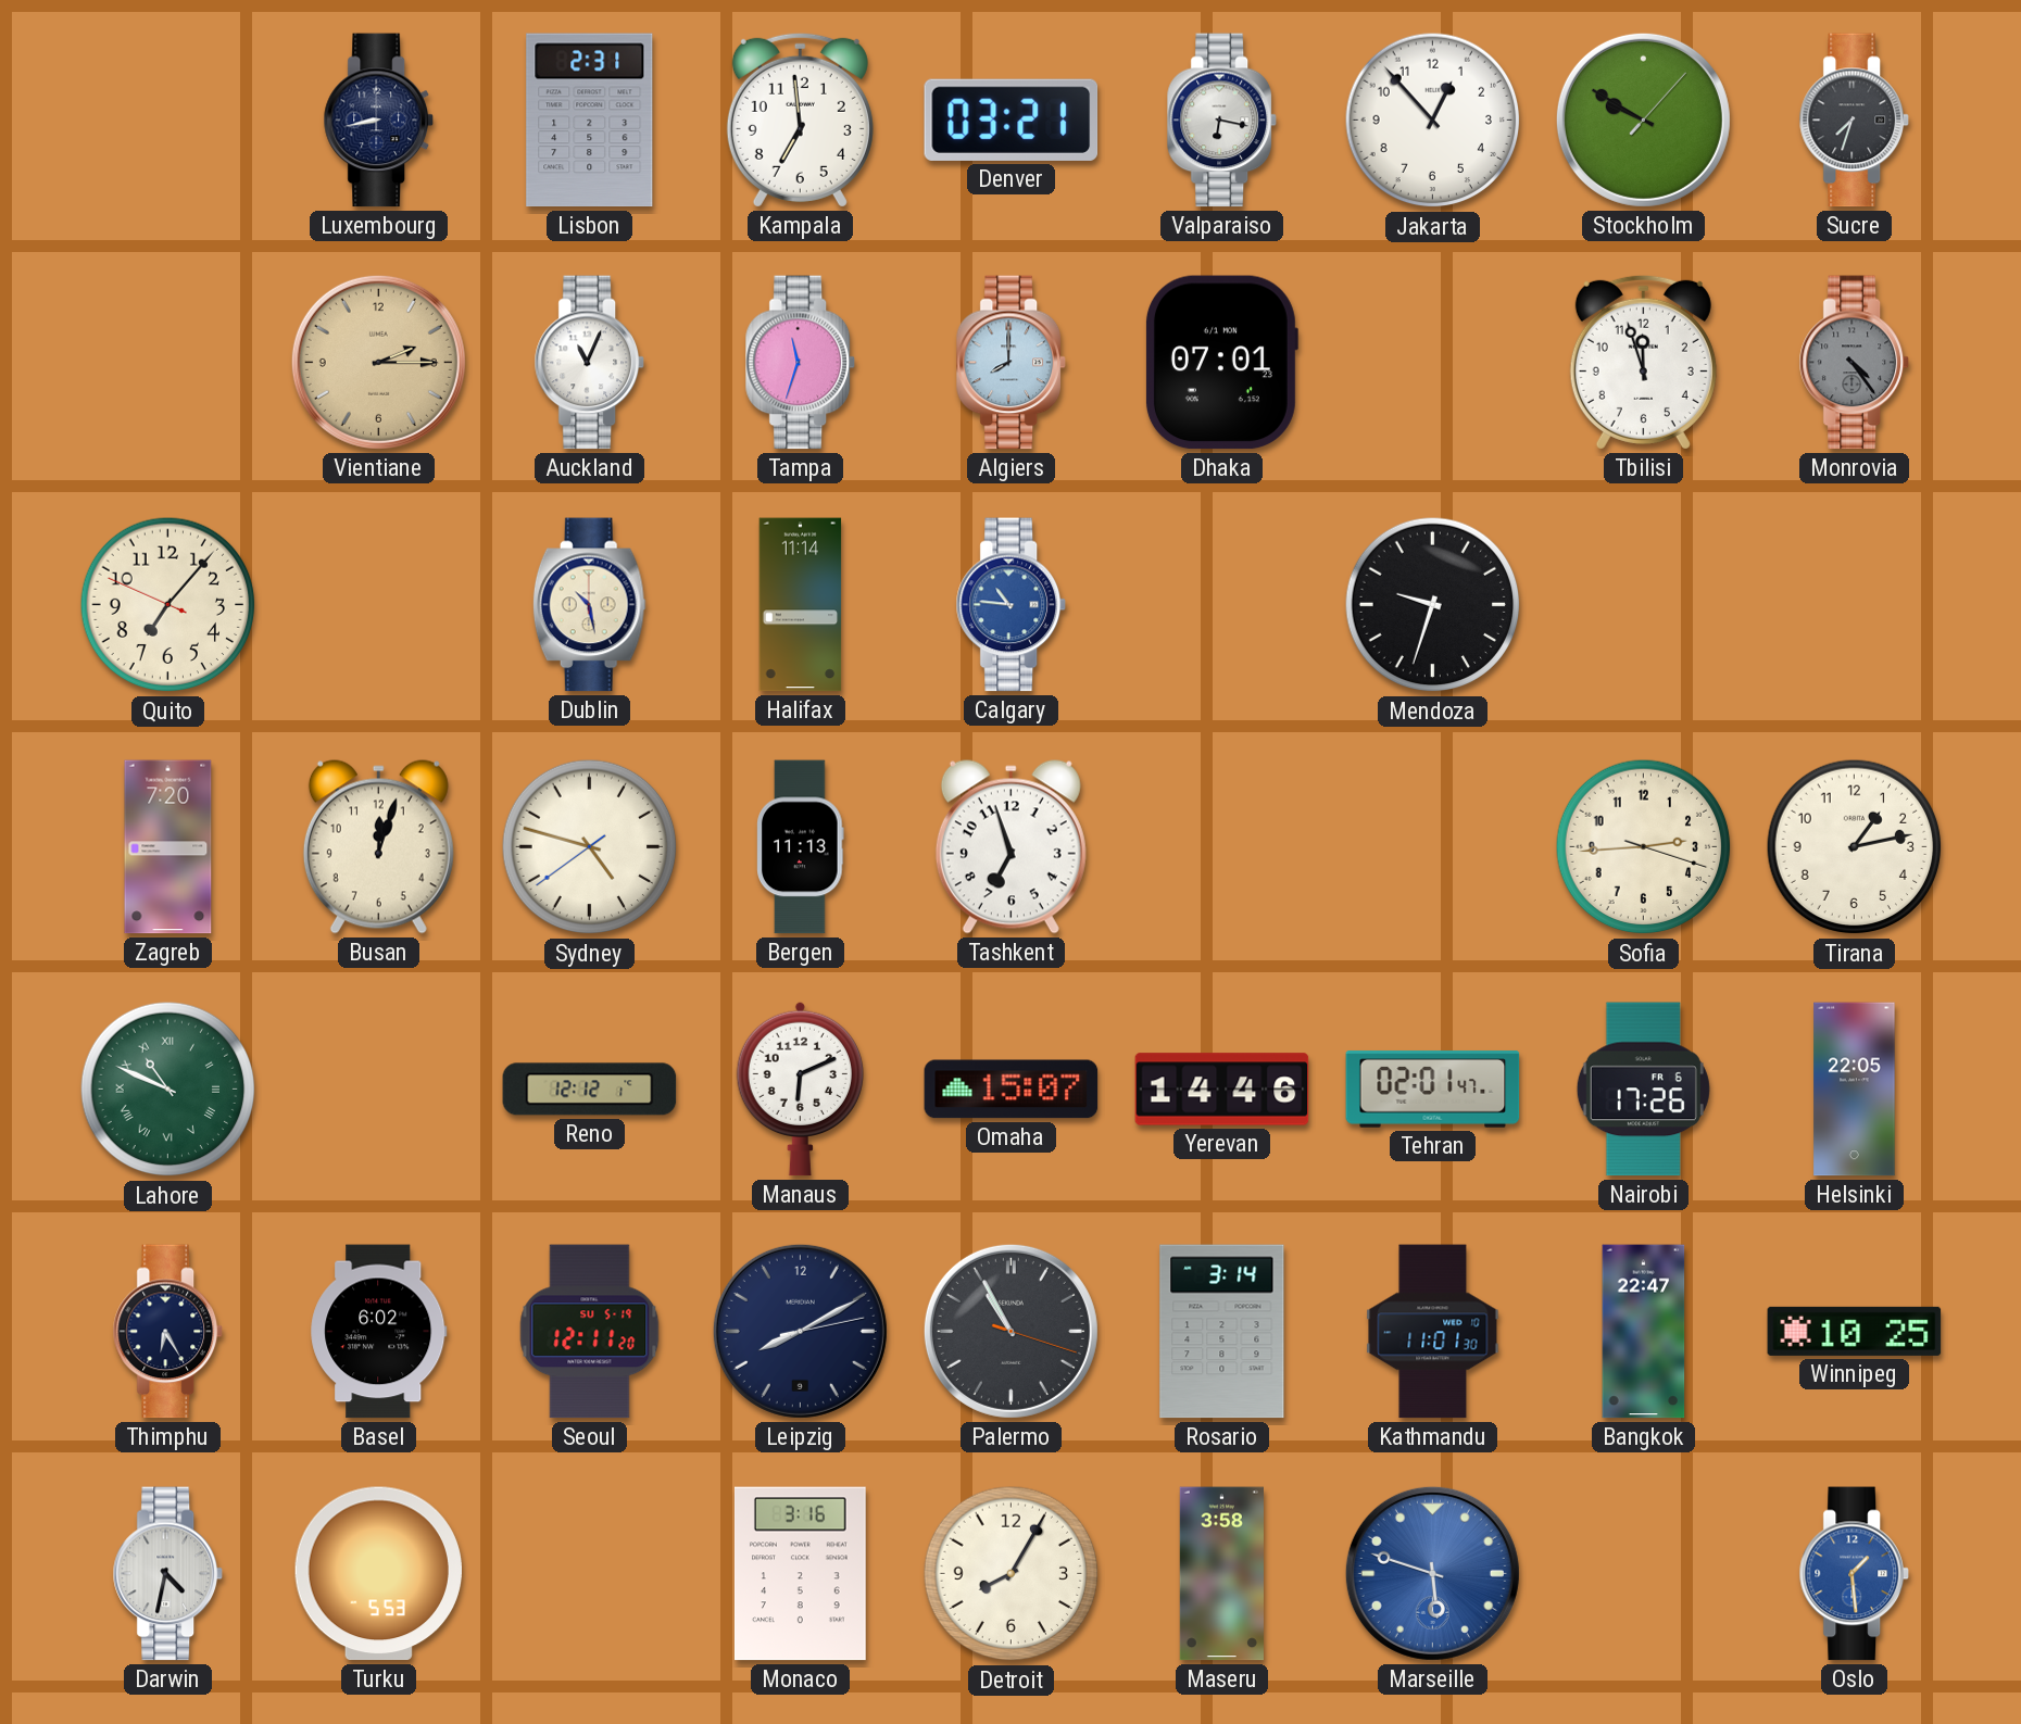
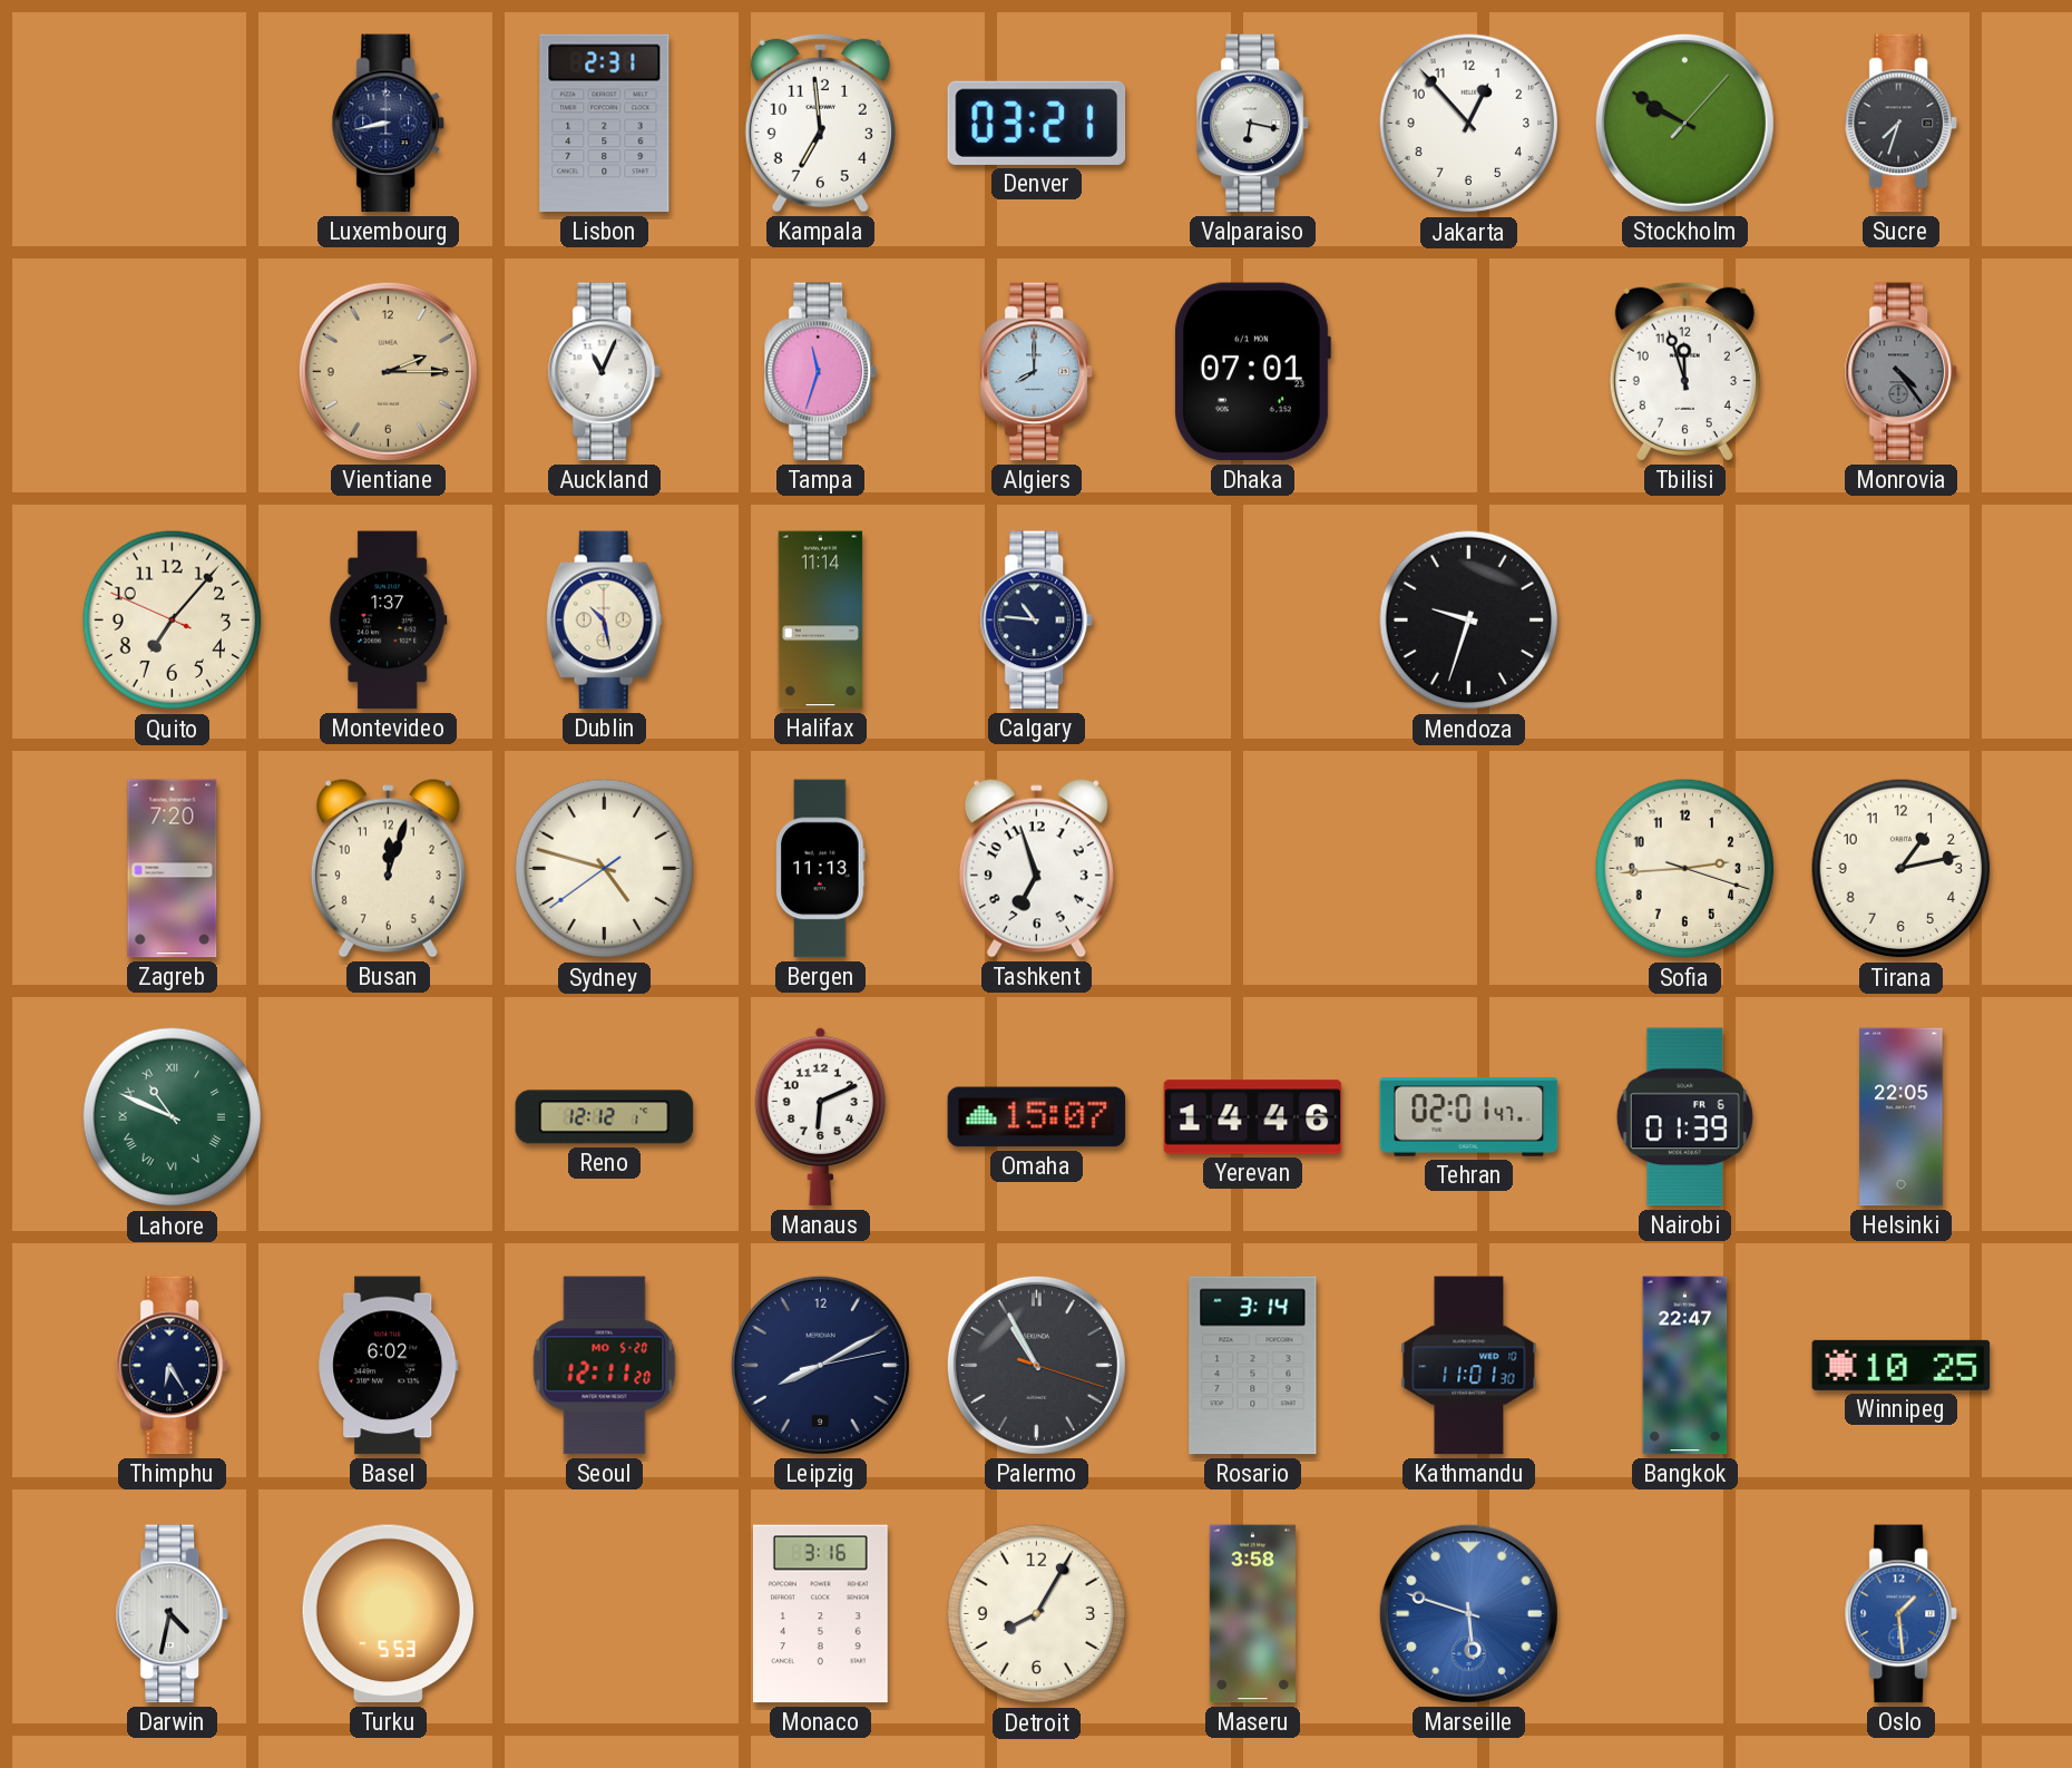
Montevideo: none -> 1:37 (389, 621)
Calgary dial: blue -> navy (1036, 621)
Nairobi: 17:26 -> 01:39 (1684, 1117)
Seoul date: SU 5-19 -> MO 5-20 (605, 1366)
